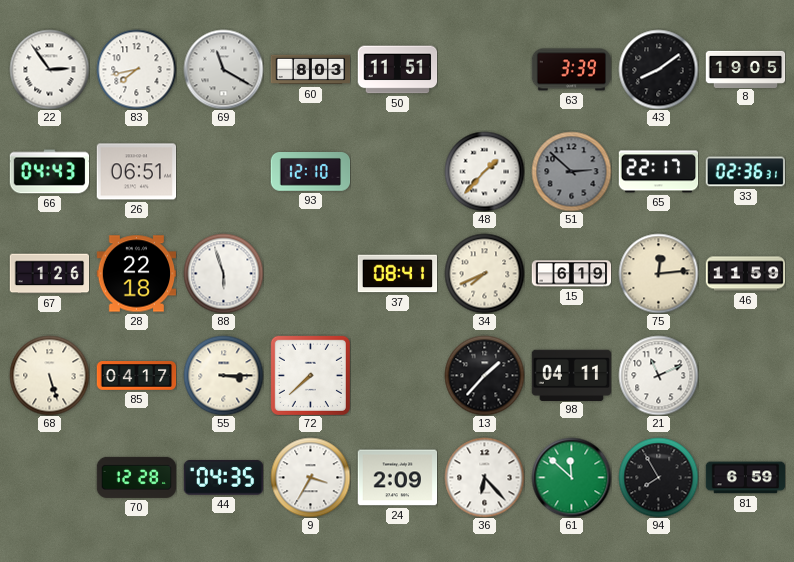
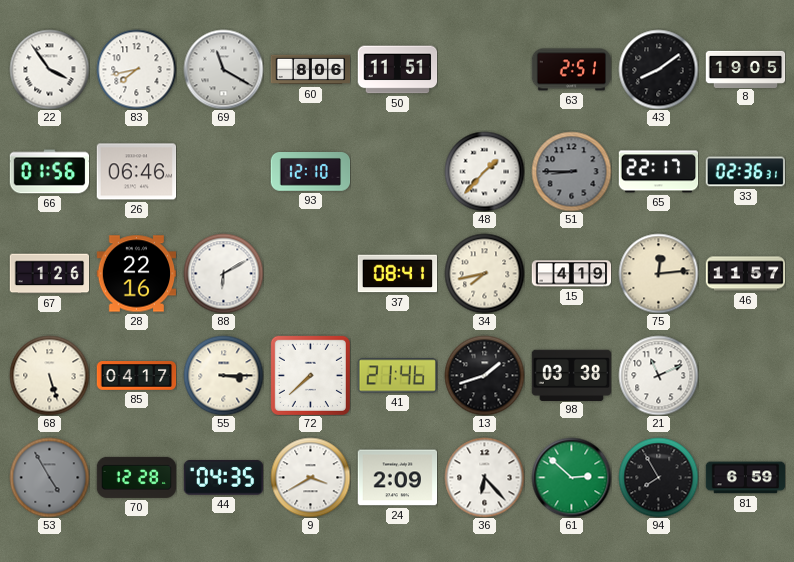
22: 2:54 -> 3:54 (49, 69)
60: 8:03 -> 8:06 (310, 70)
63: 3:39 -> 2:51 (571, 70)
66: 04:43 -> 01:56 (49, 172)
26: 06:51 -> 06:46 (136, 172)
51: 2:52 -> 8:45 (571, 171)
28: 22:18 -> 22:16 (136, 274)
88: 5:57 -> 6:10 (223, 273)
34: 7:41 -> 7:43 (484, 273)
15: 6:19 -> 4:19 (571, 274)
46: 11:59 -> 11:57 (745, 274)
41: none -> 21:46 (397, 376)
13: 1:37 -> 1:42 (484, 375)
98: 04:11 -> 03:38 (571, 375)
53: none -> 4:55 (49, 477)
9: 3:35 -> 3:40 (310, 477)
61: 11:52 -> 2:52 (571, 477)
